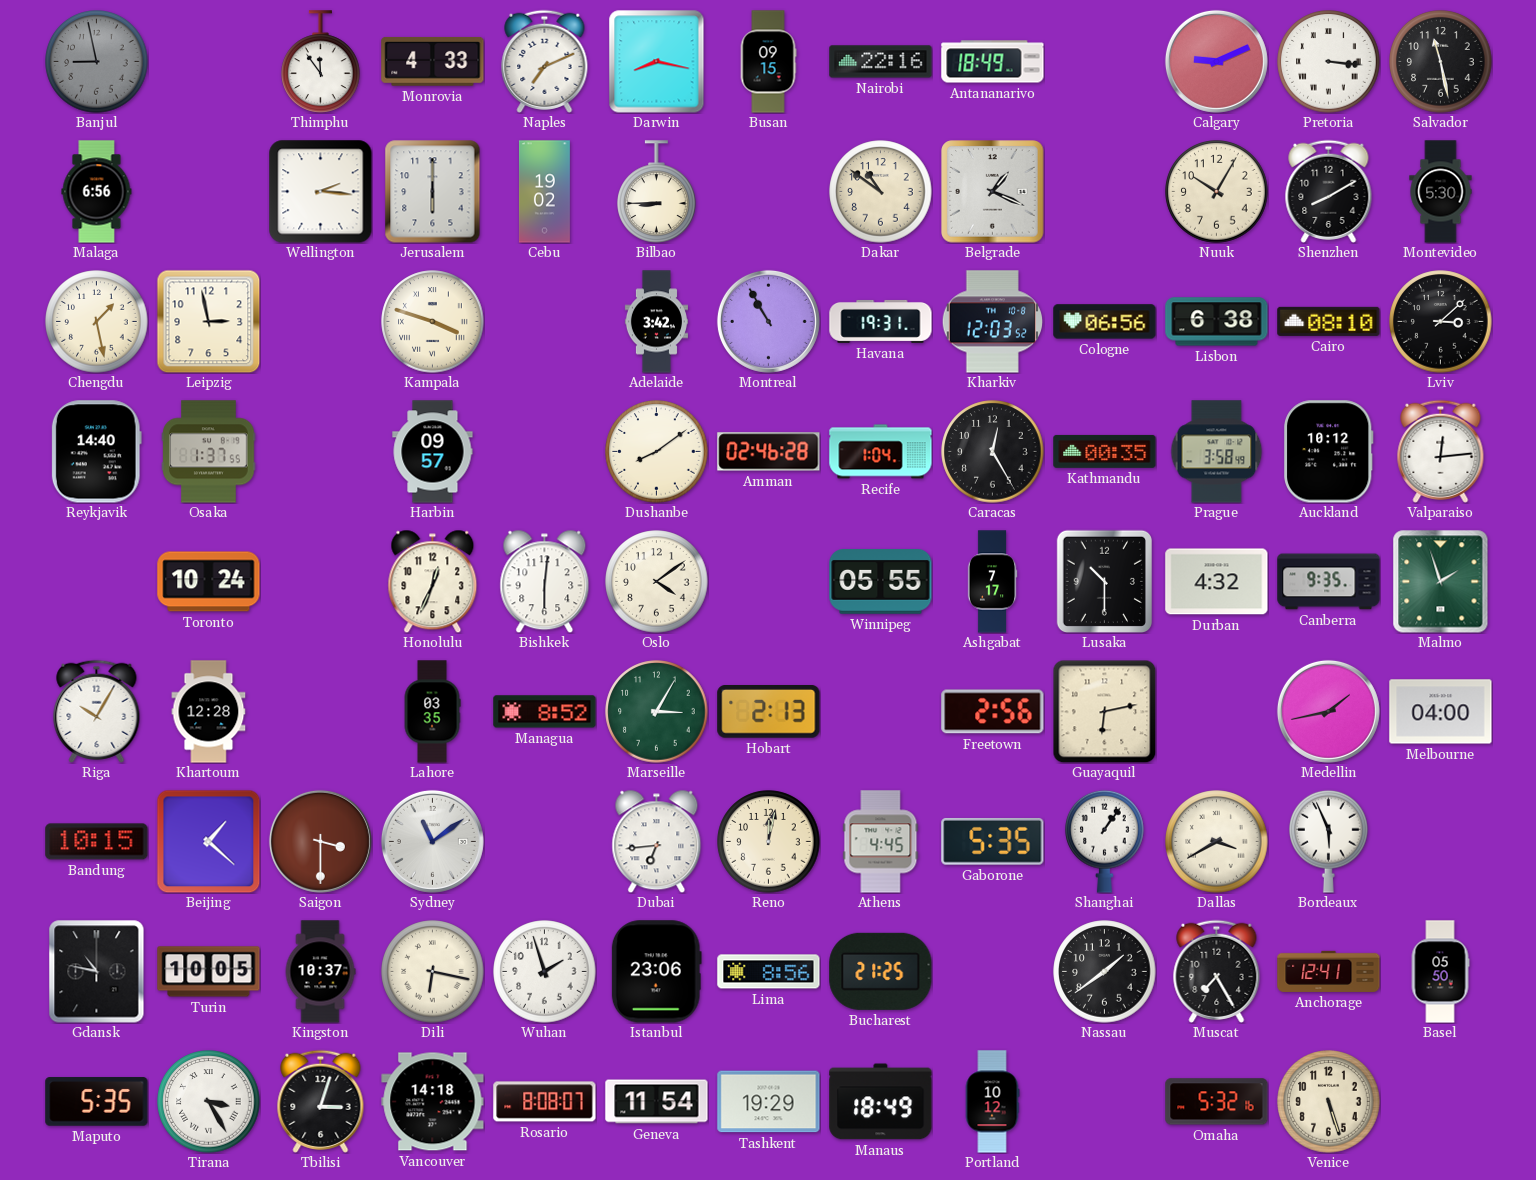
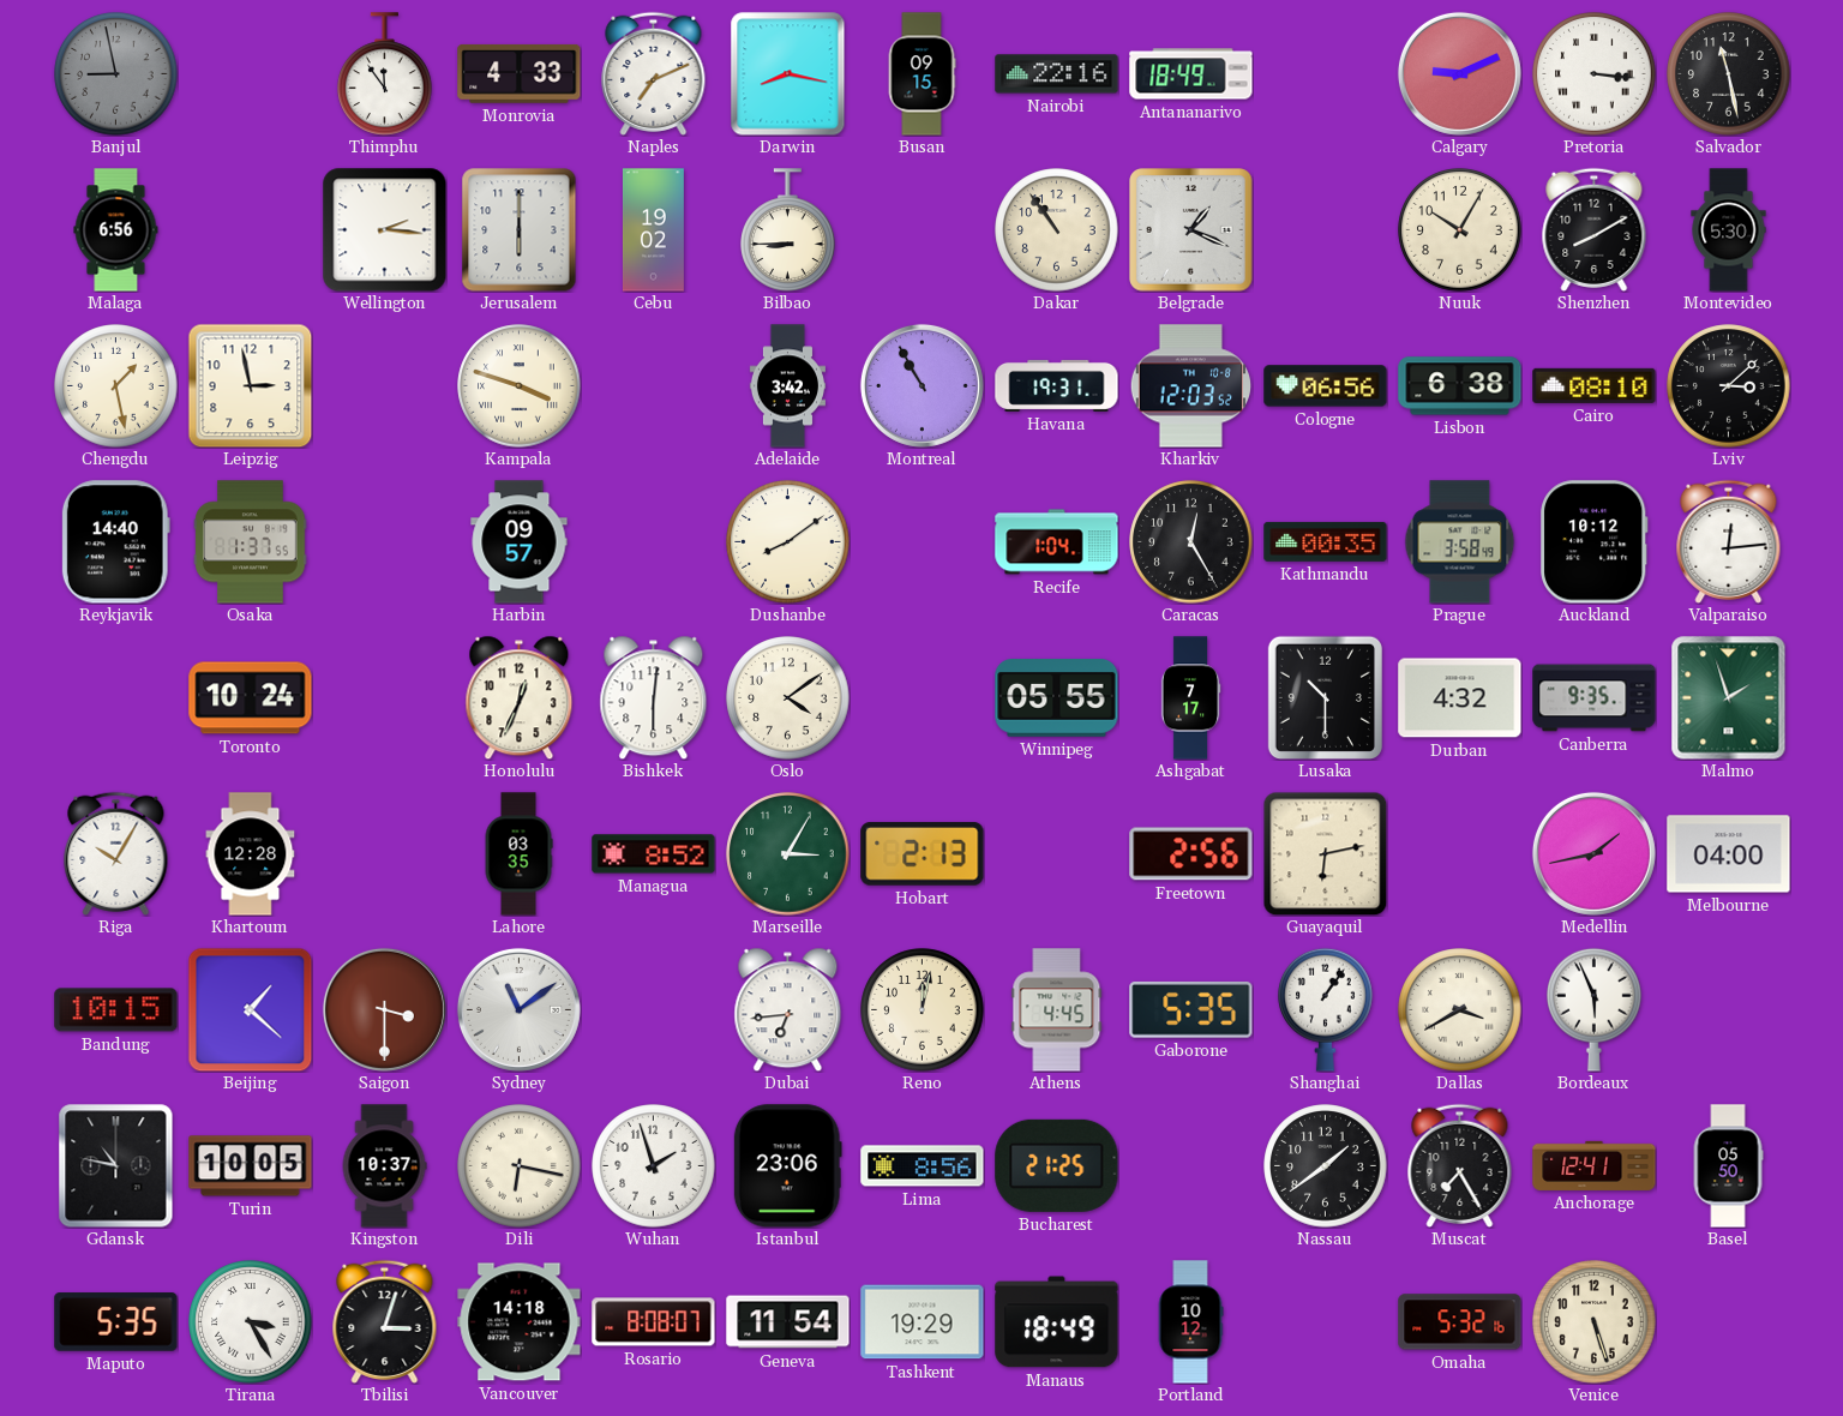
Dakar: 10:51 -> 10:54 (1057, 230)
Amman: 02:46 -> none (769, 452)
